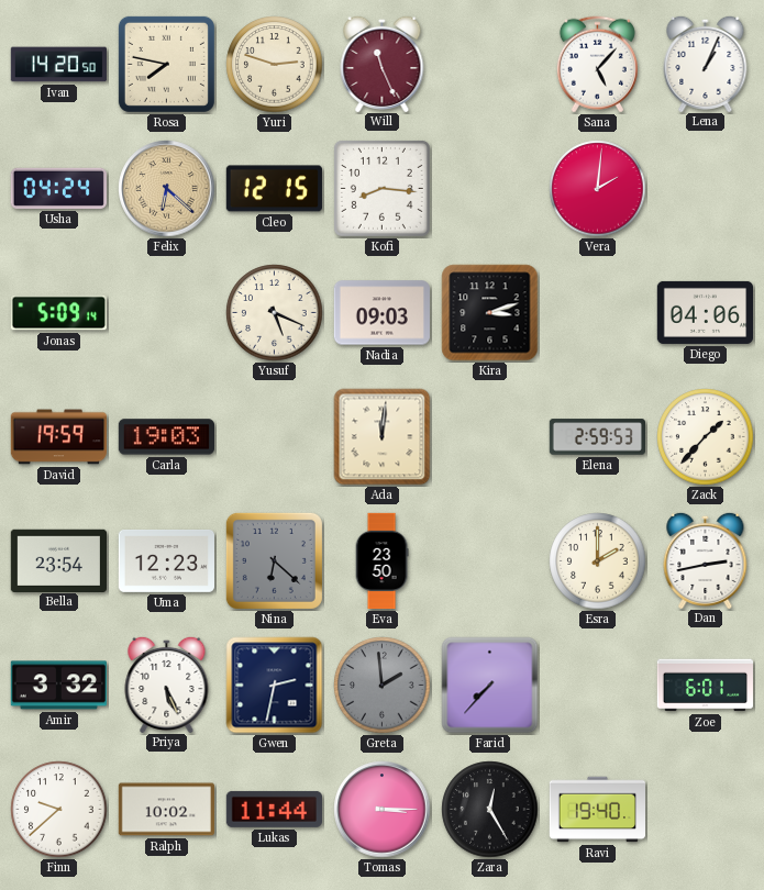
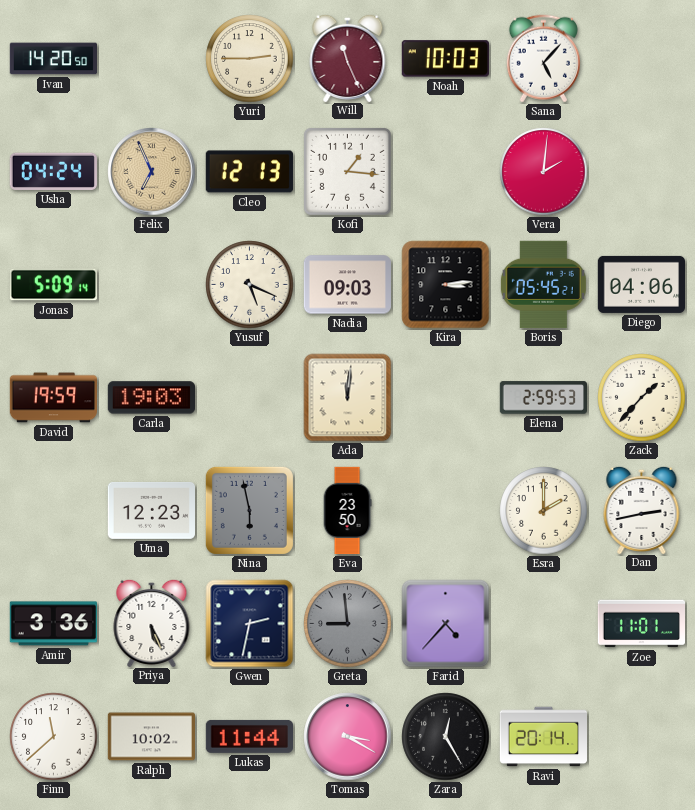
Rosa: 7:47 -> none (166, 64)
Yuri: 2:48 -> 2:45 (250, 59)
Noah: none -> 10:03 (445, 59)
Lena: 1:04 -> none (706, 63)
Felix: 6:22 -> 6:56 (152, 172)
Cleo: 12:15 -> 12:13 (249, 172)
Kofi: 8:16 -> 1:16 (347, 171)
Kira: 3:12 -> 3:14 (446, 285)
Boris: none -> 05:45 (543, 284)
Bella: 23:54 -> none (58, 560)
Nina: 6:22 -> 5:58 (249, 510)
Amir: 3:32 -> 3:36 (53, 624)
Greta: 1:59 -> 8:59 (348, 624)
Farid: 7:37 -> 4:37 (446, 624)
Zoe: 6:01 -> 11:01 (641, 624)
Finn: 9:38 -> 11:38 (54, 737)
Tomas: 3:15 -> 3:20 (348, 737)
Ravi: 19:40 -> 20:14 (543, 737)
